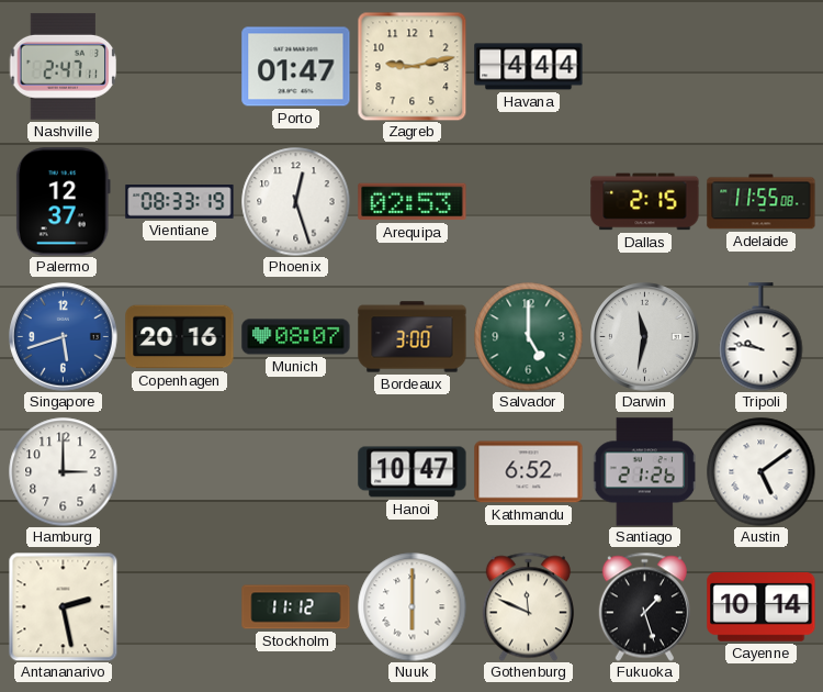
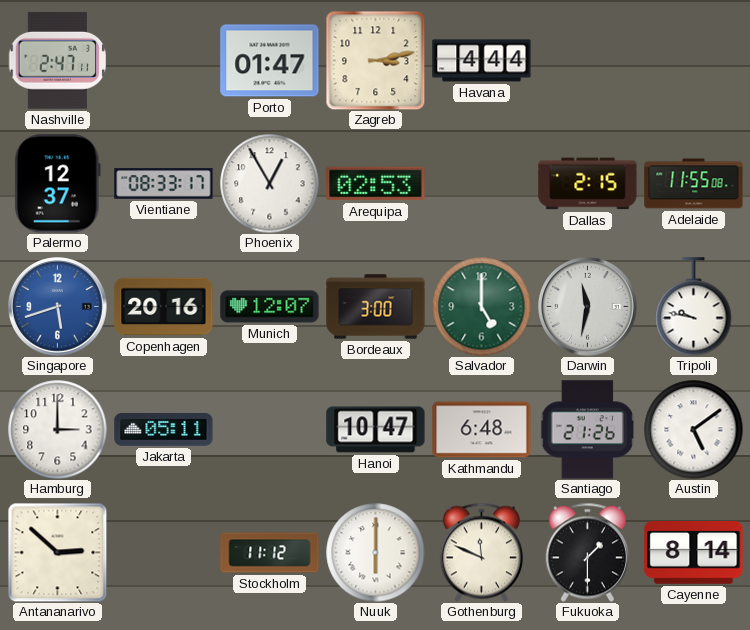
Zagreb: 9:13 -> 3:13 (375, 60)
Vientiane: 08:33:19 -> 08:33:17 (164, 184)
Phoenix: 12:27 -> 12:55 (270, 184)
Munich: 08:07 -> 12:07 (270, 307)
Jakarta: none -> 05:11 (164, 429)
Kathmandu: 6:52 -> 6:48 (482, 430)
Antananarivo: 2:28 -> 2:52 (57, 552)
Fukuoka: 1:27 -> 1:30 (587, 552)
Cayenne: 10:14 -> 8:14 (694, 553)
